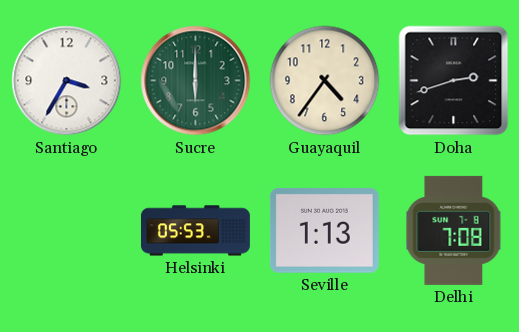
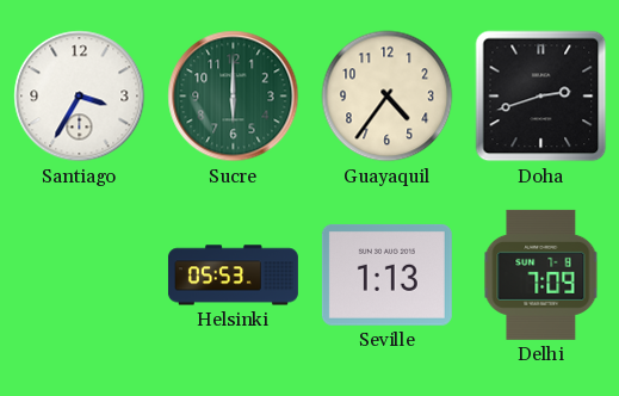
Delhi: 7:08 -> 7:09 (541, 274)
